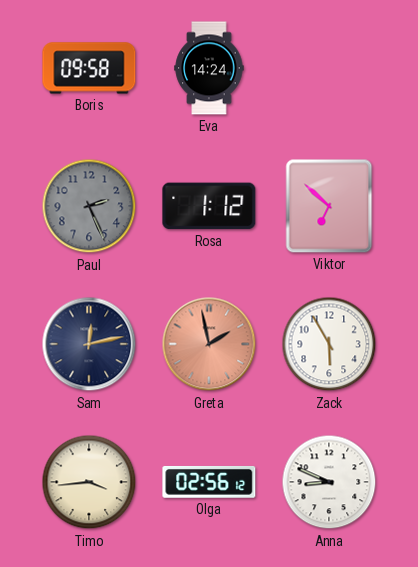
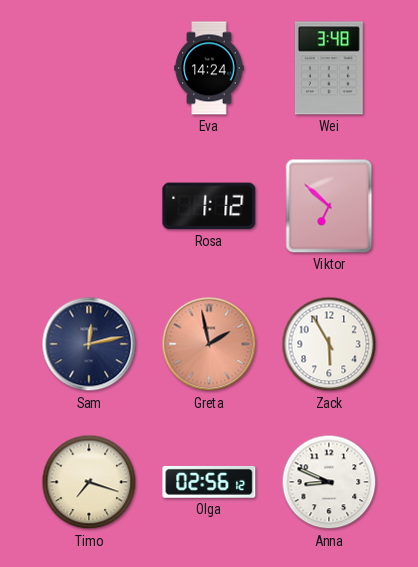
Boris: 09:58 -> none (89, 68)
Wei: none -> 3:48 (329, 68)
Paul: 2:26 -> none (89, 206)
Timo: 3:44 -> 7:18 (89, 482)
